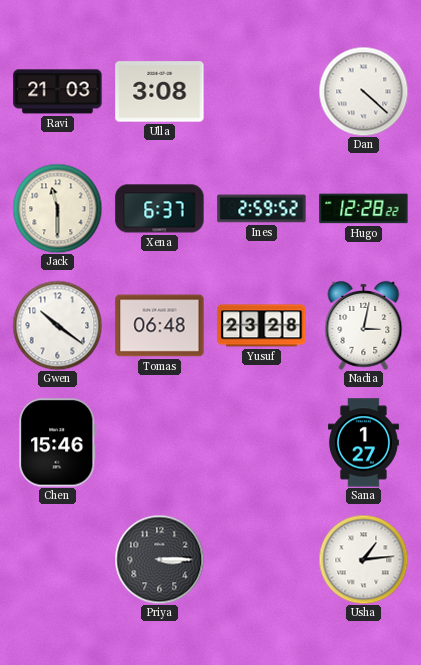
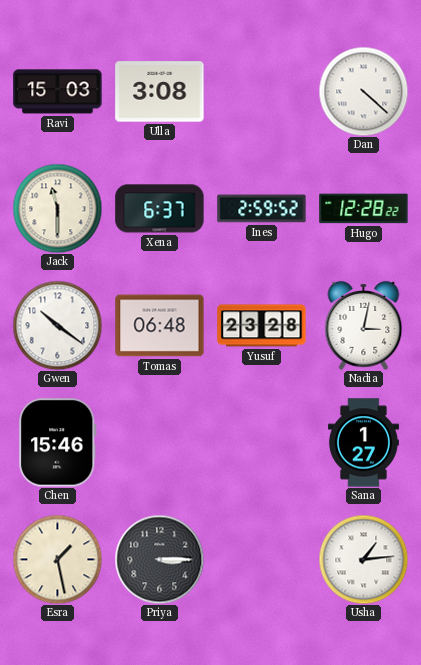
Ravi: 21:03 -> 15:03 (58, 92)
Esra: none -> 1:28 (57, 559)
